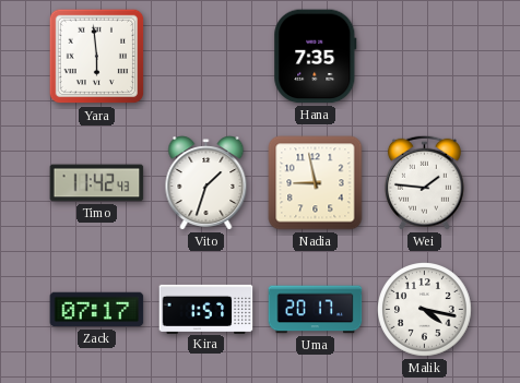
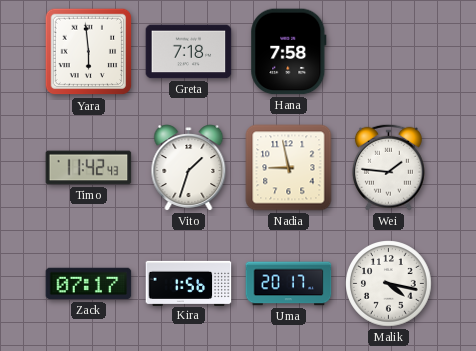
Greta: none -> 7:18 (189, 52)
Hana: 7:35 -> 7:58 (289, 52)
Kira: 1:57 -> 1:56 (189, 283)
